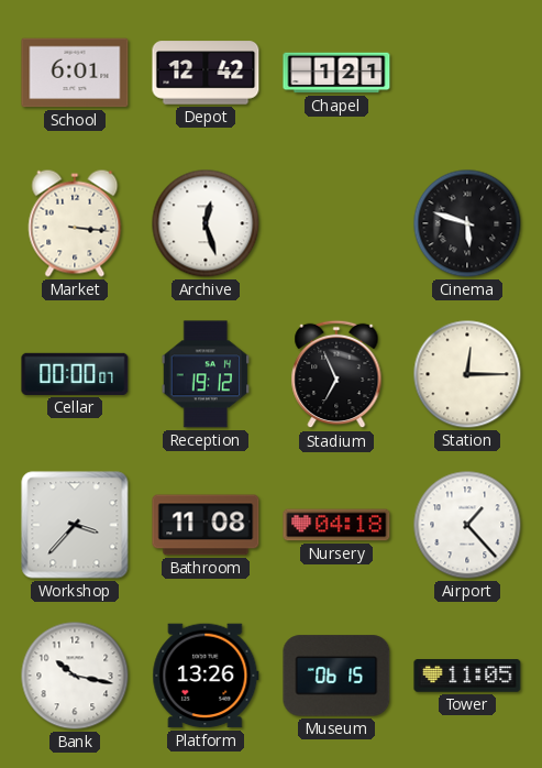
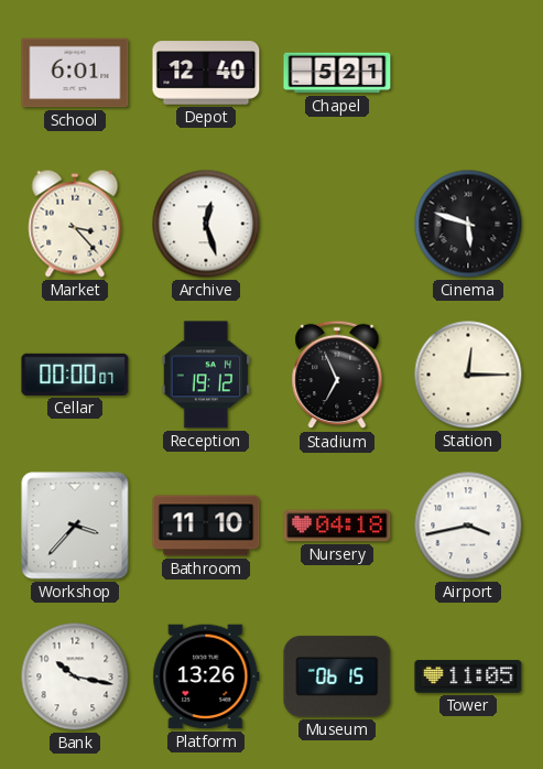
Depot: 12:42 -> 12:40 (206, 73)
Chapel: 1:21 -> 5:21 (337, 73)
Market: 3:16 -> 3:23 (75, 224)
Bathroom: 11:08 -> 11:10 (206, 526)
Airport: 1:23 -> 3:43 (468, 526)
